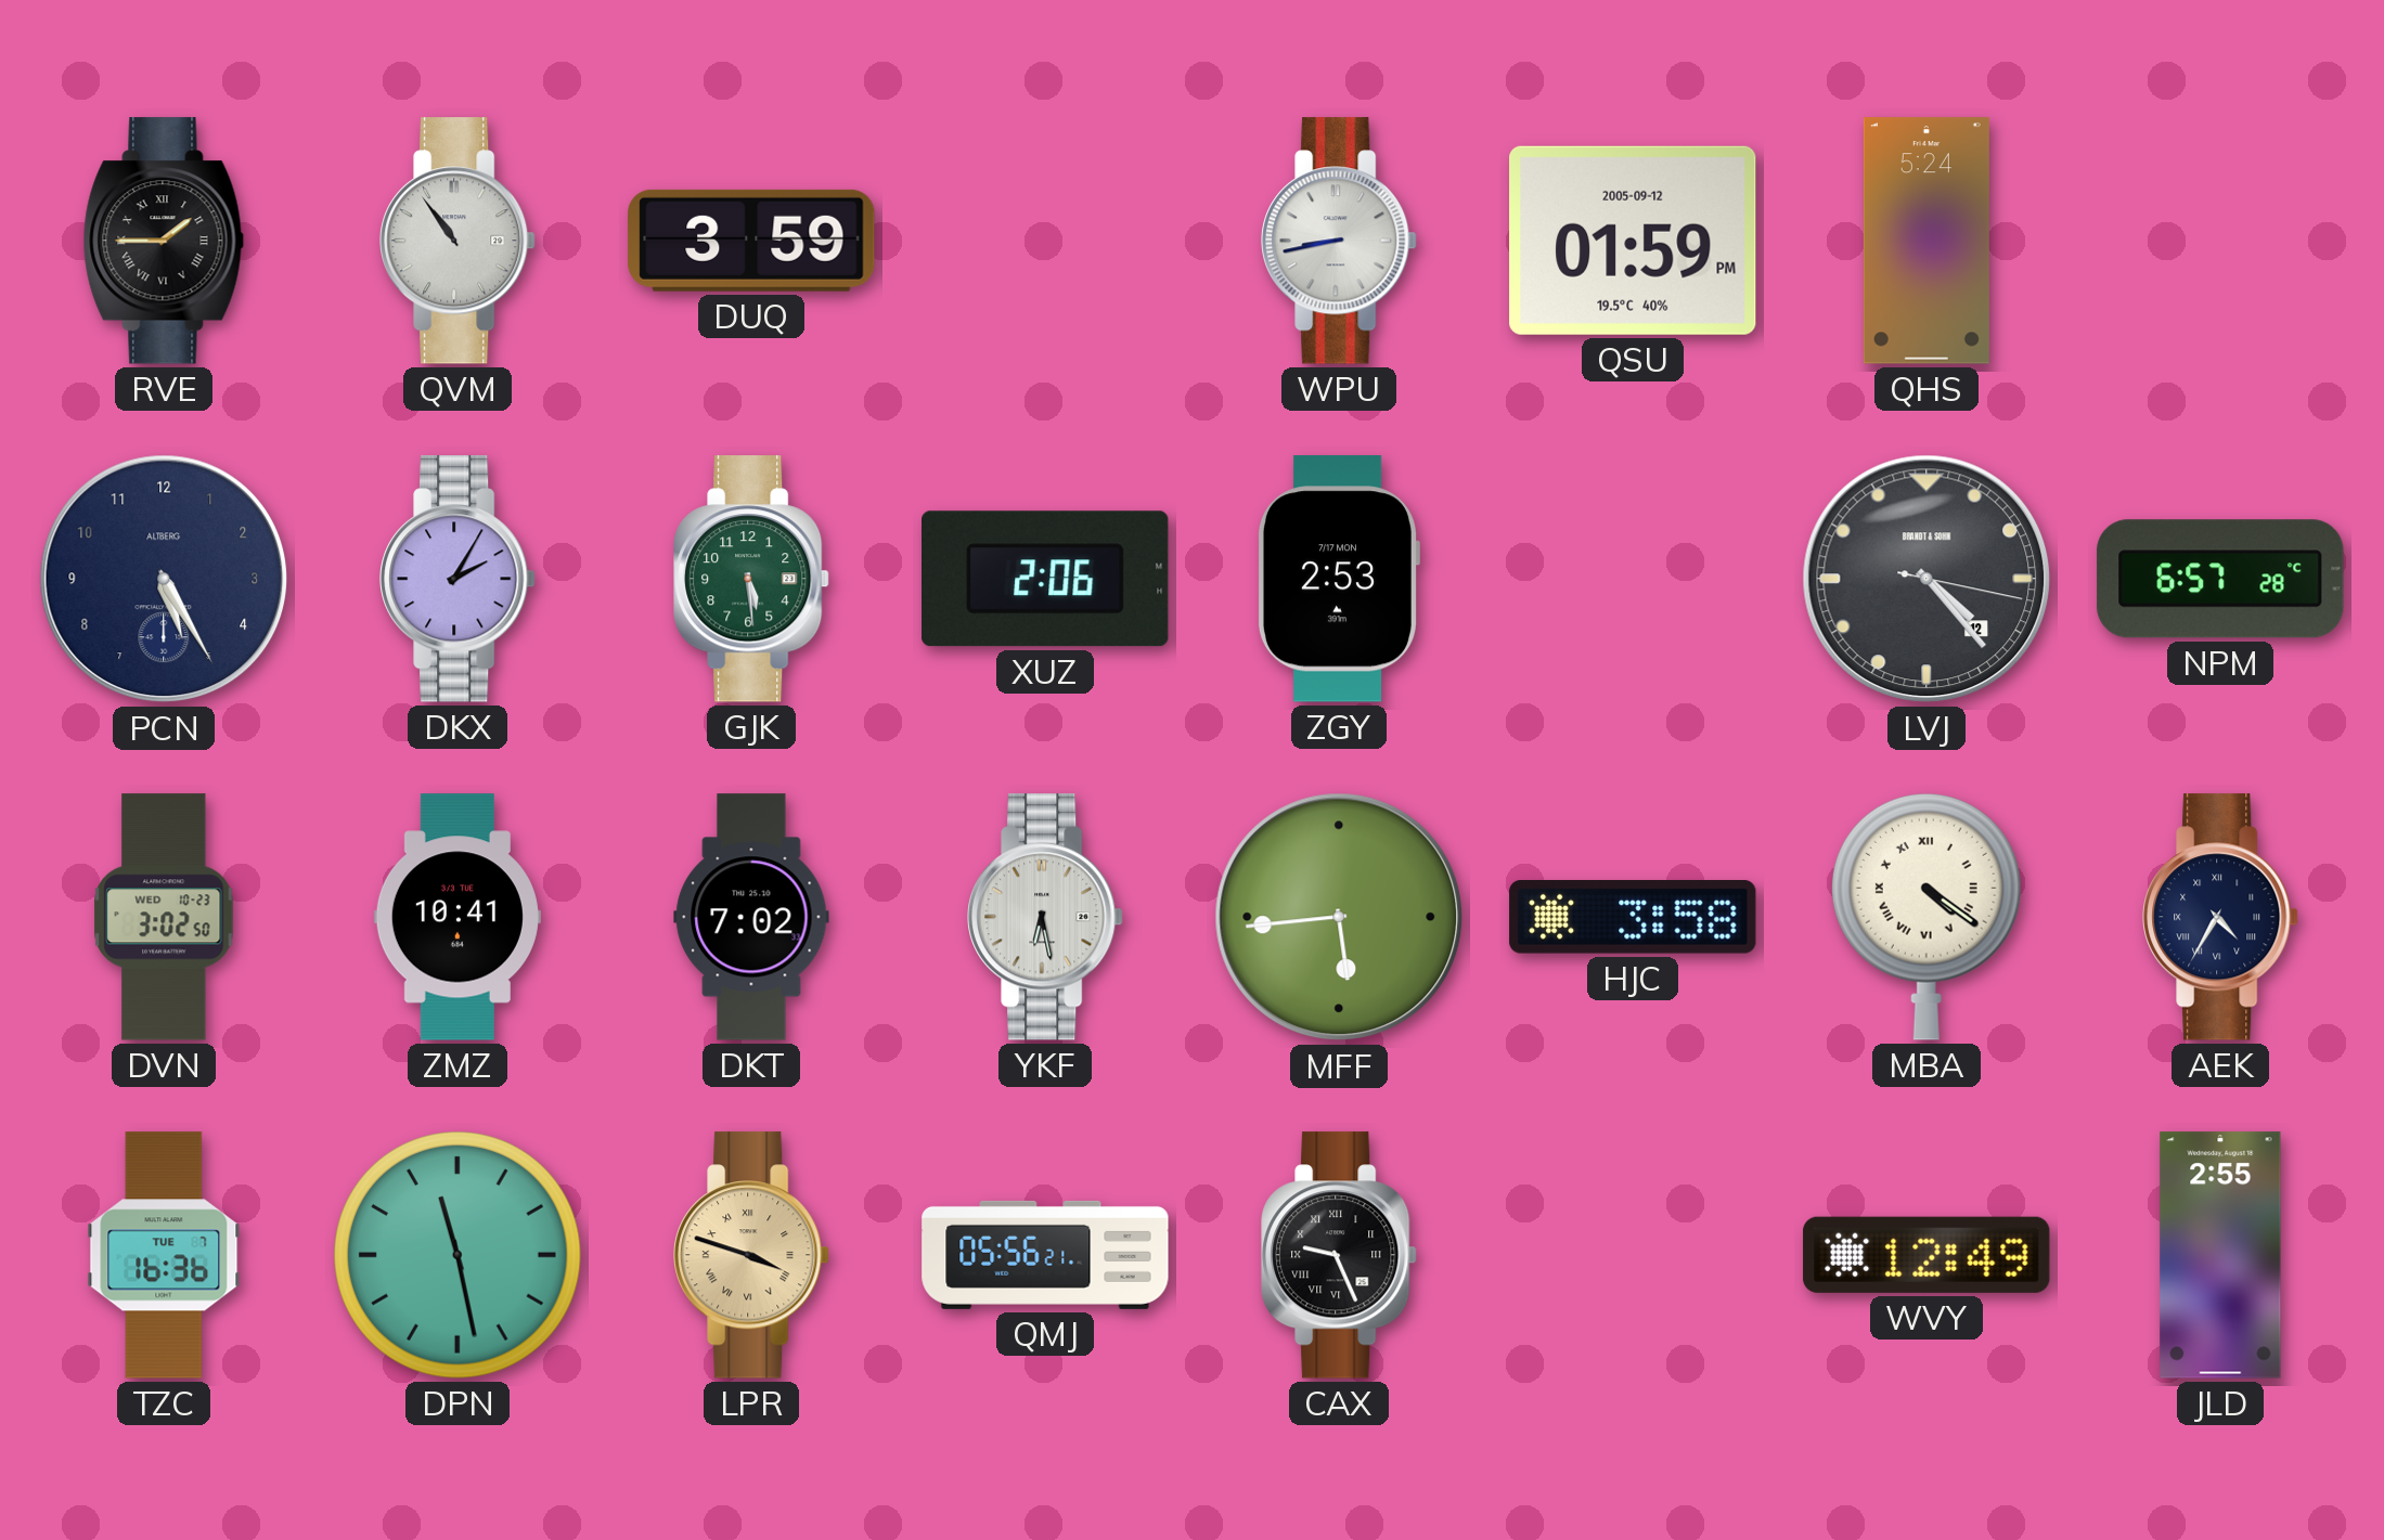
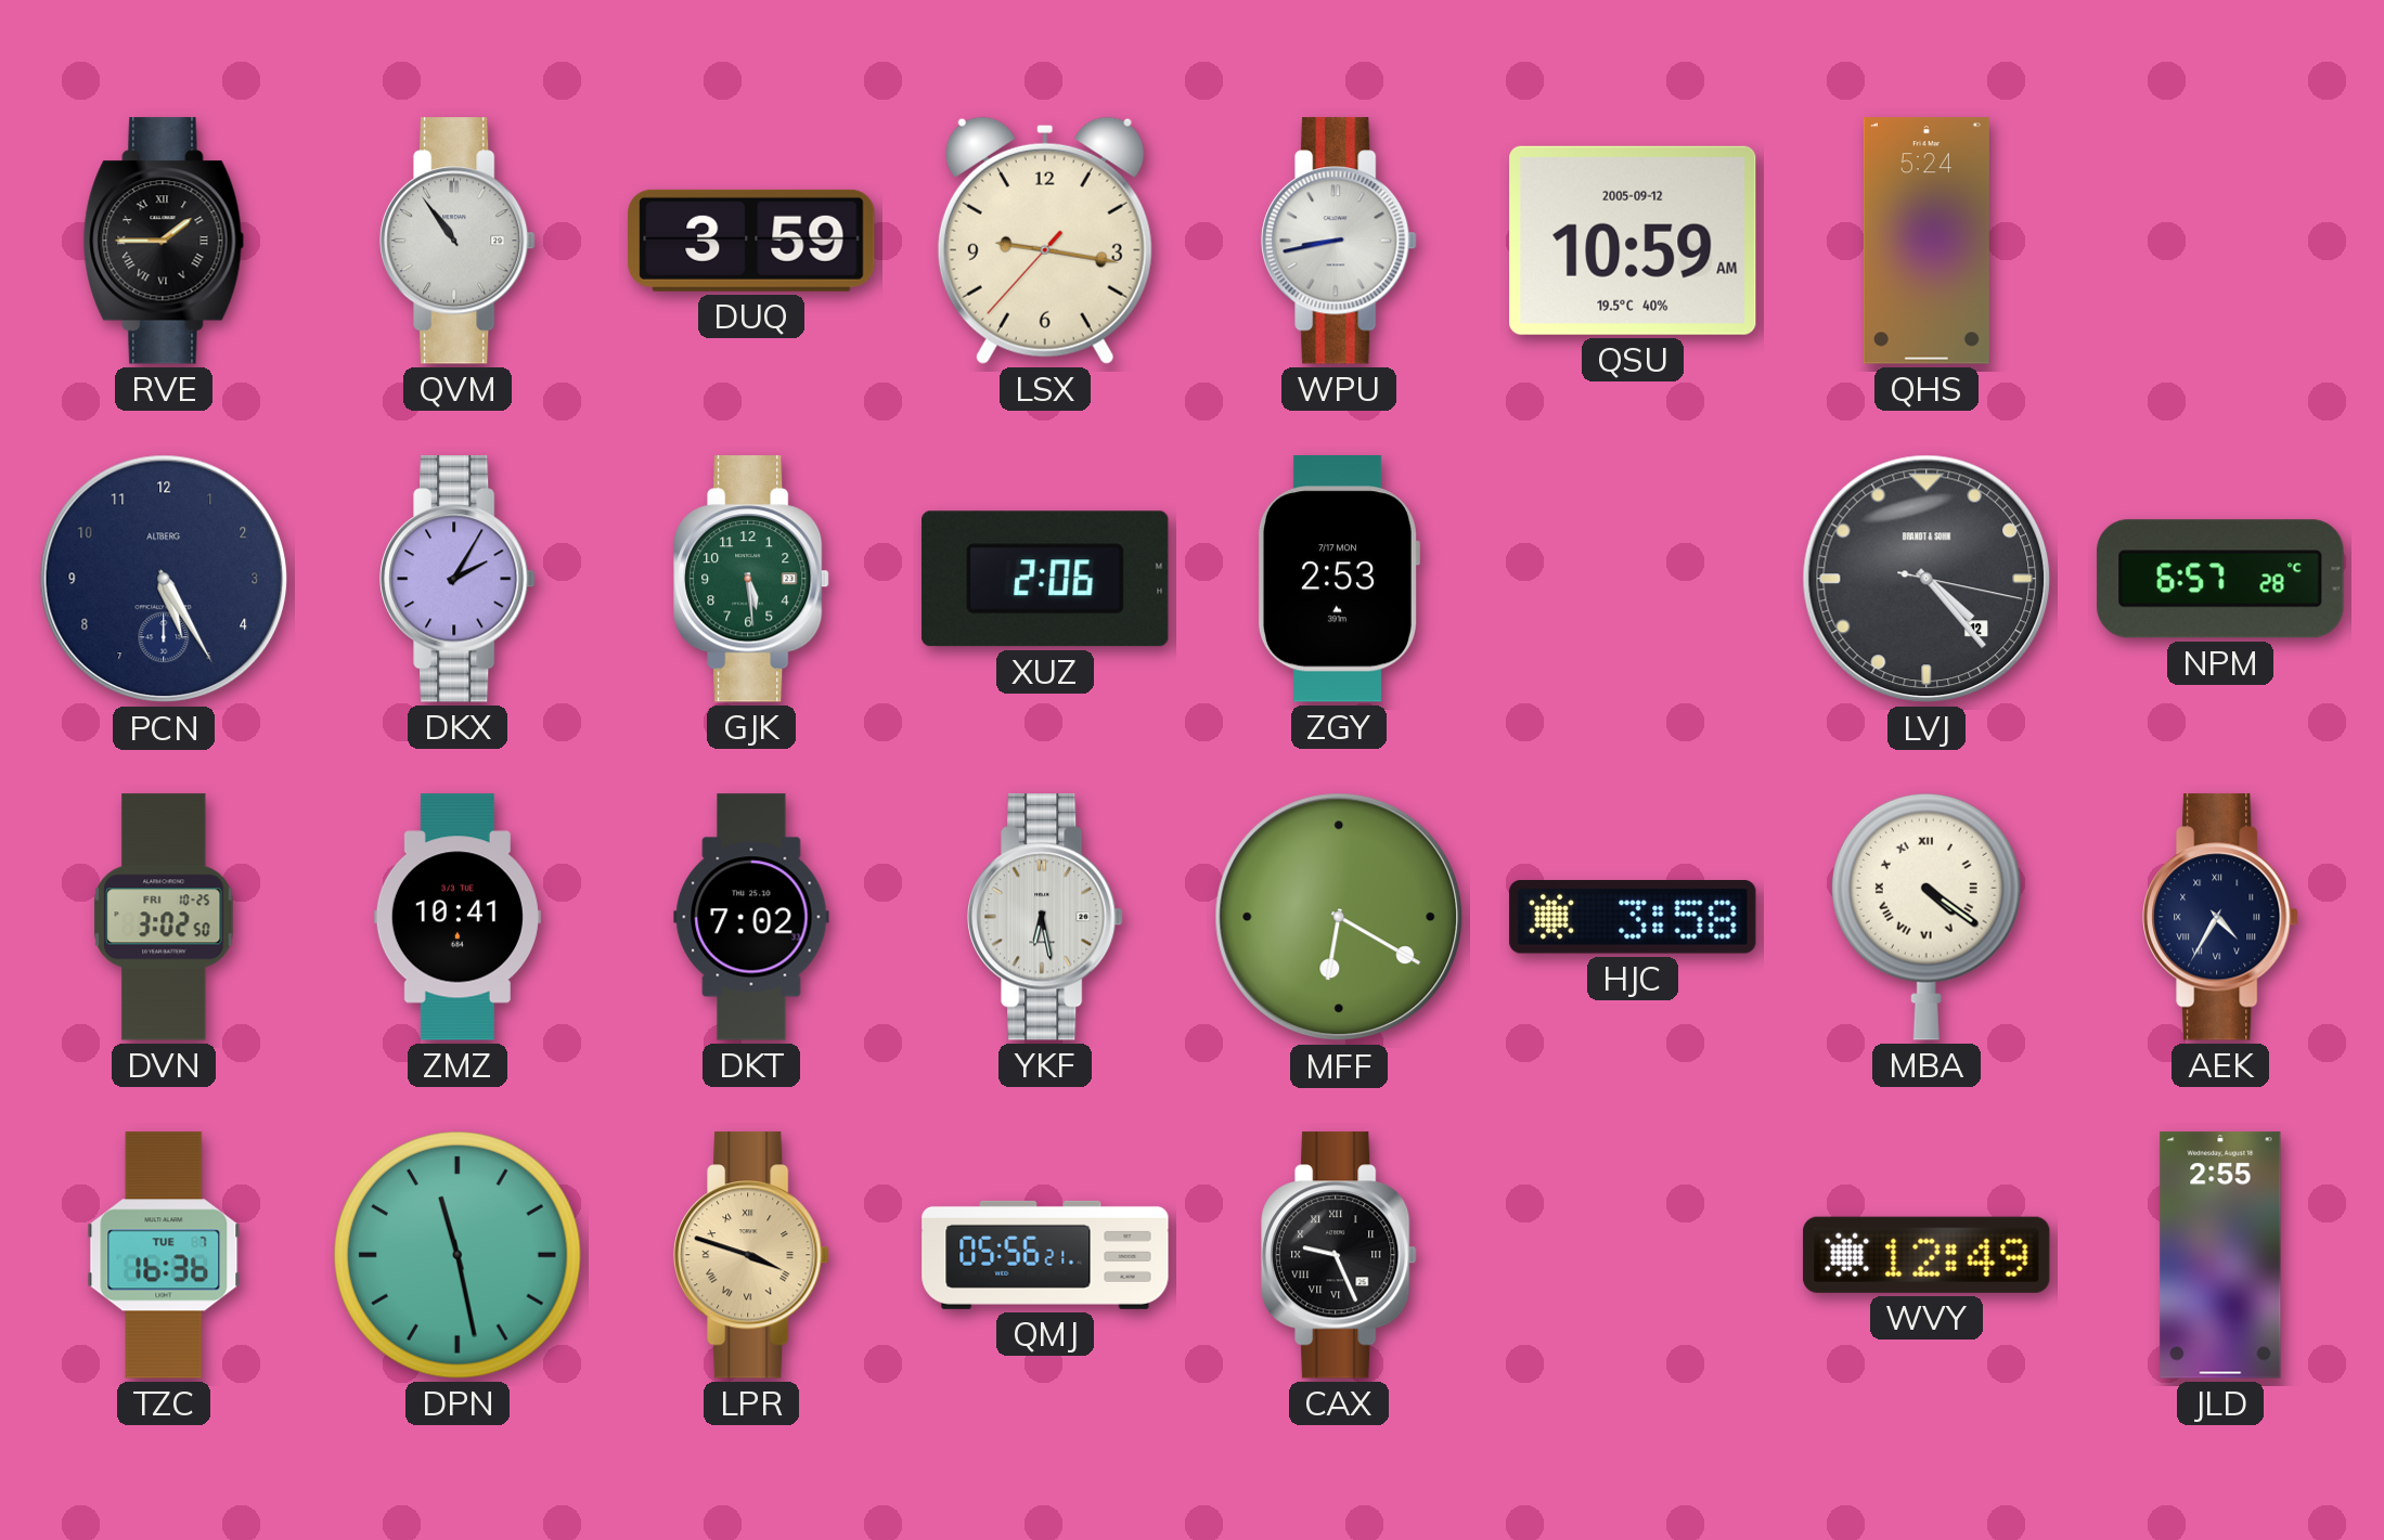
LSX: none -> 9:16 (1045, 241)
QSU: 01:59 -> 10:59 (1633, 241)
DVN date: WED 10-23 -> FRI 10-25 (164, 917)
MFF: 5:44 -> 6:20 (1339, 917)
